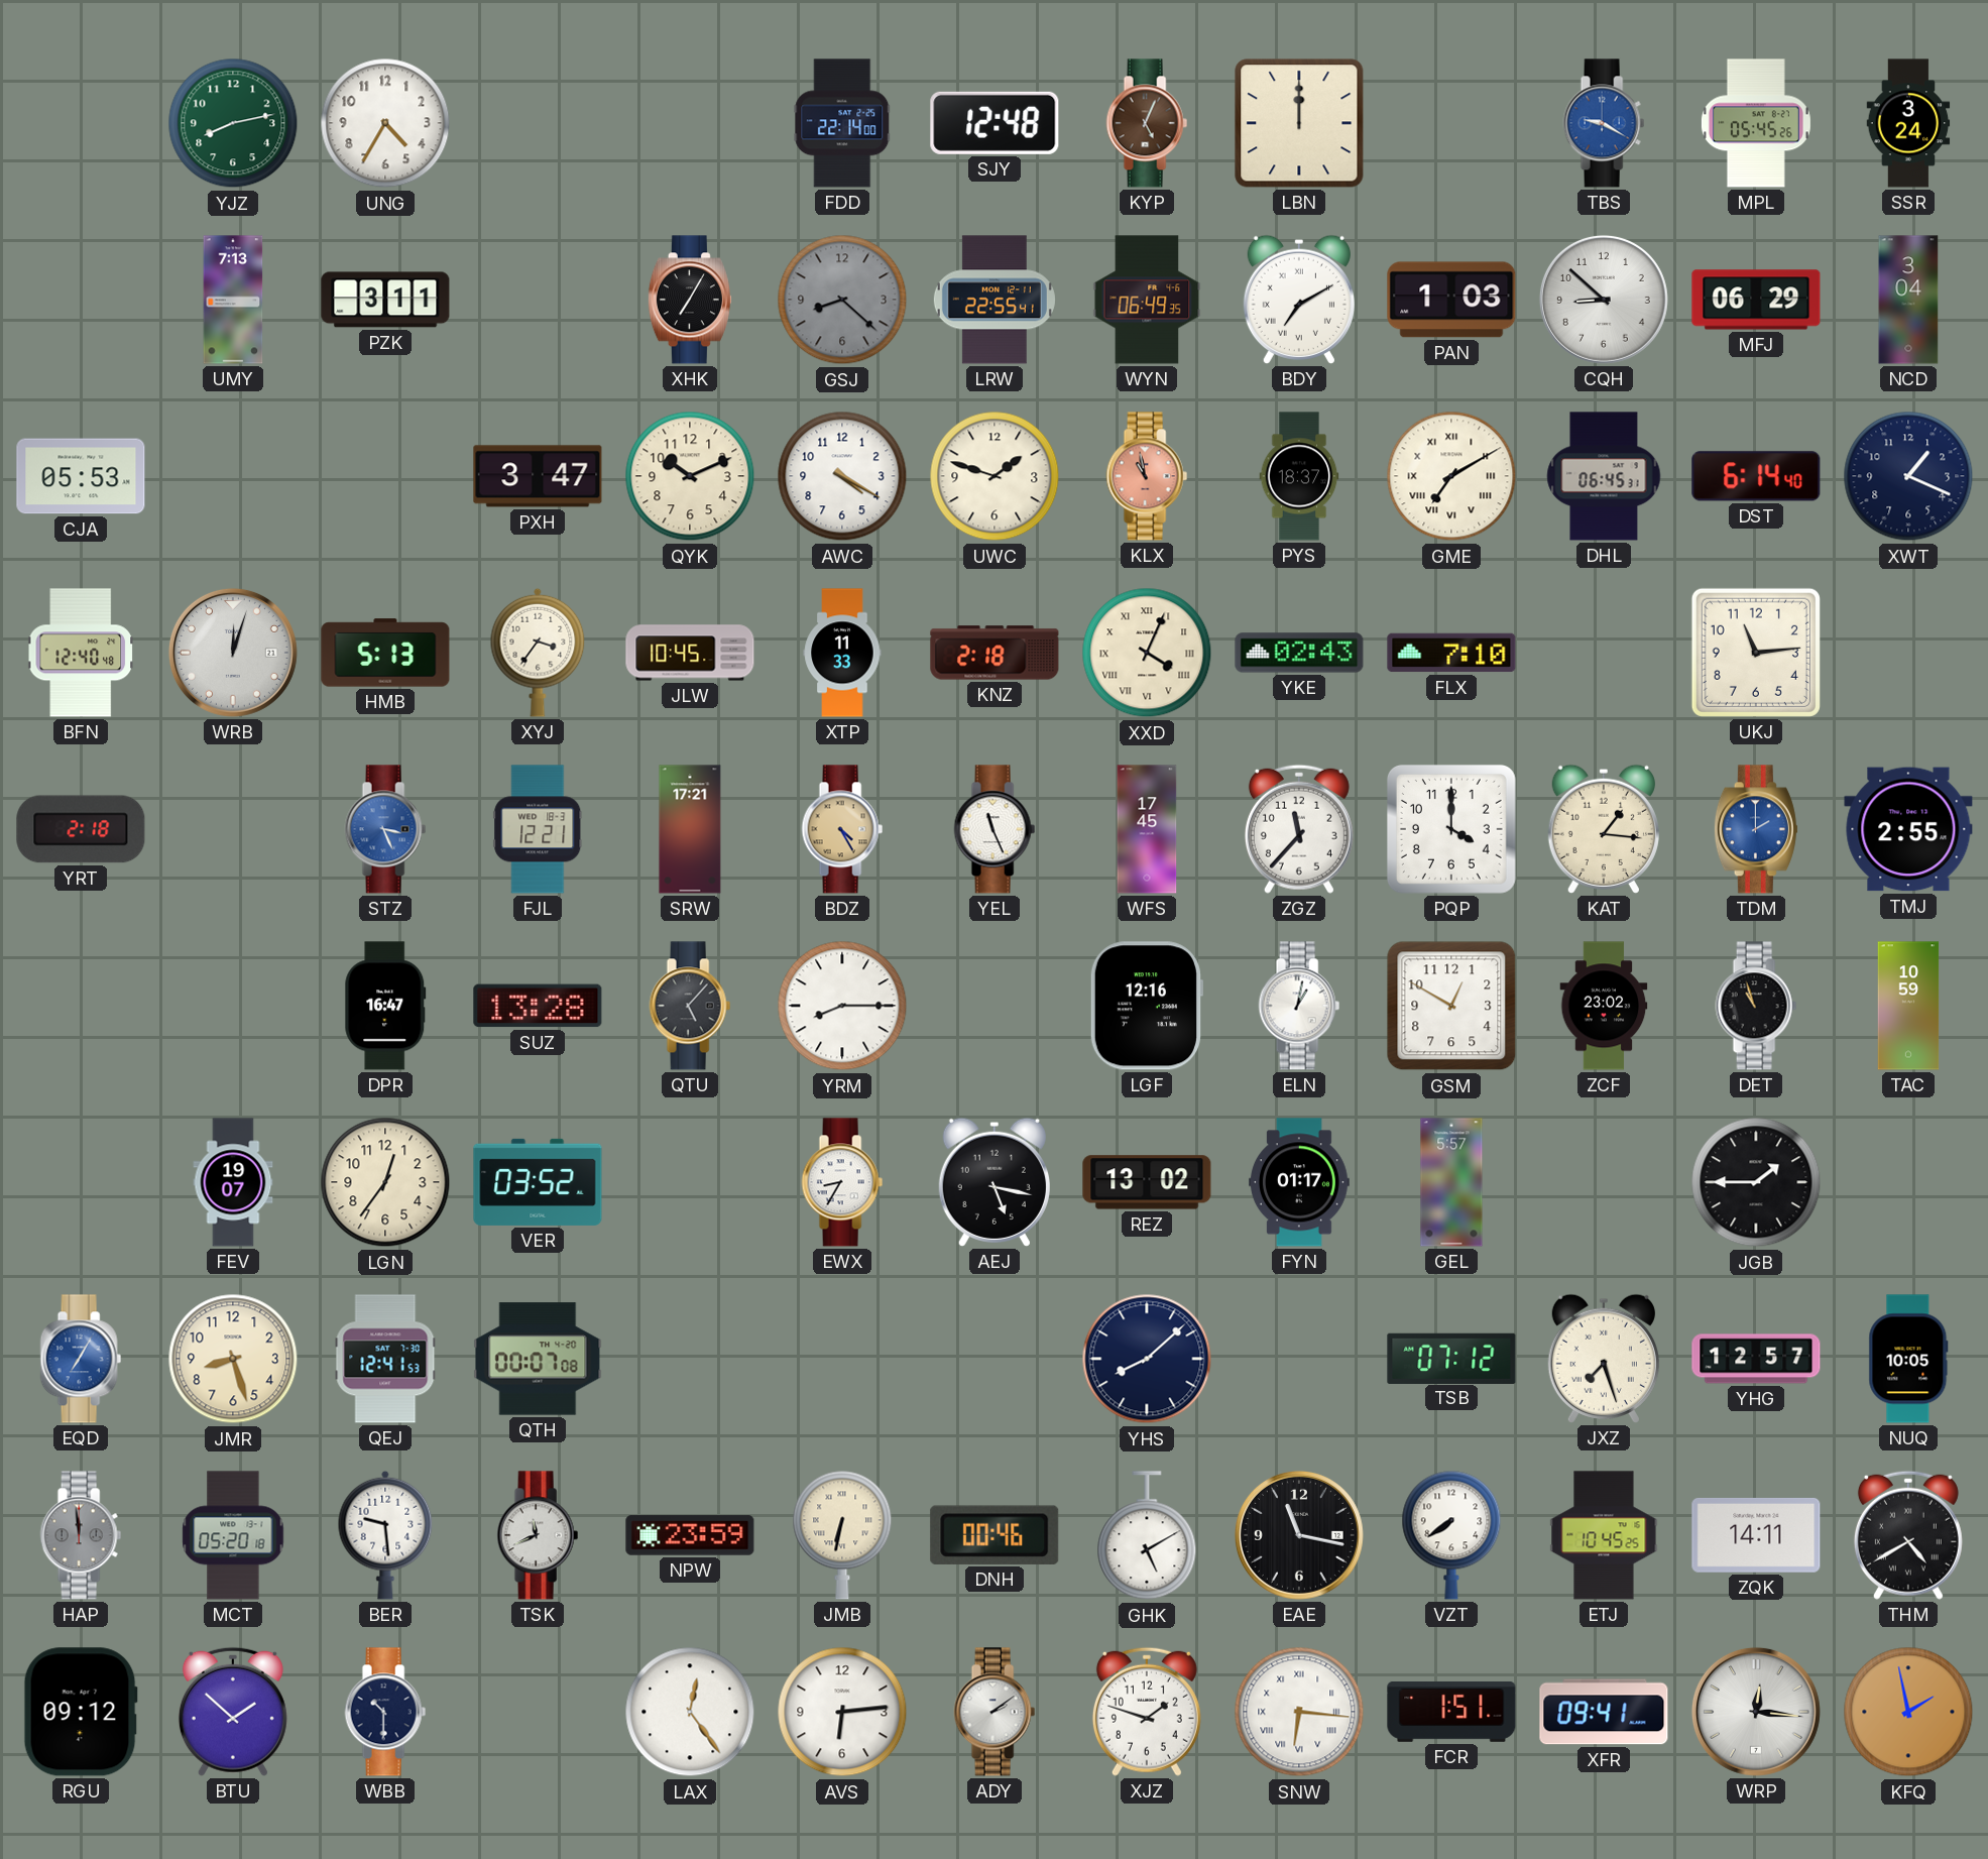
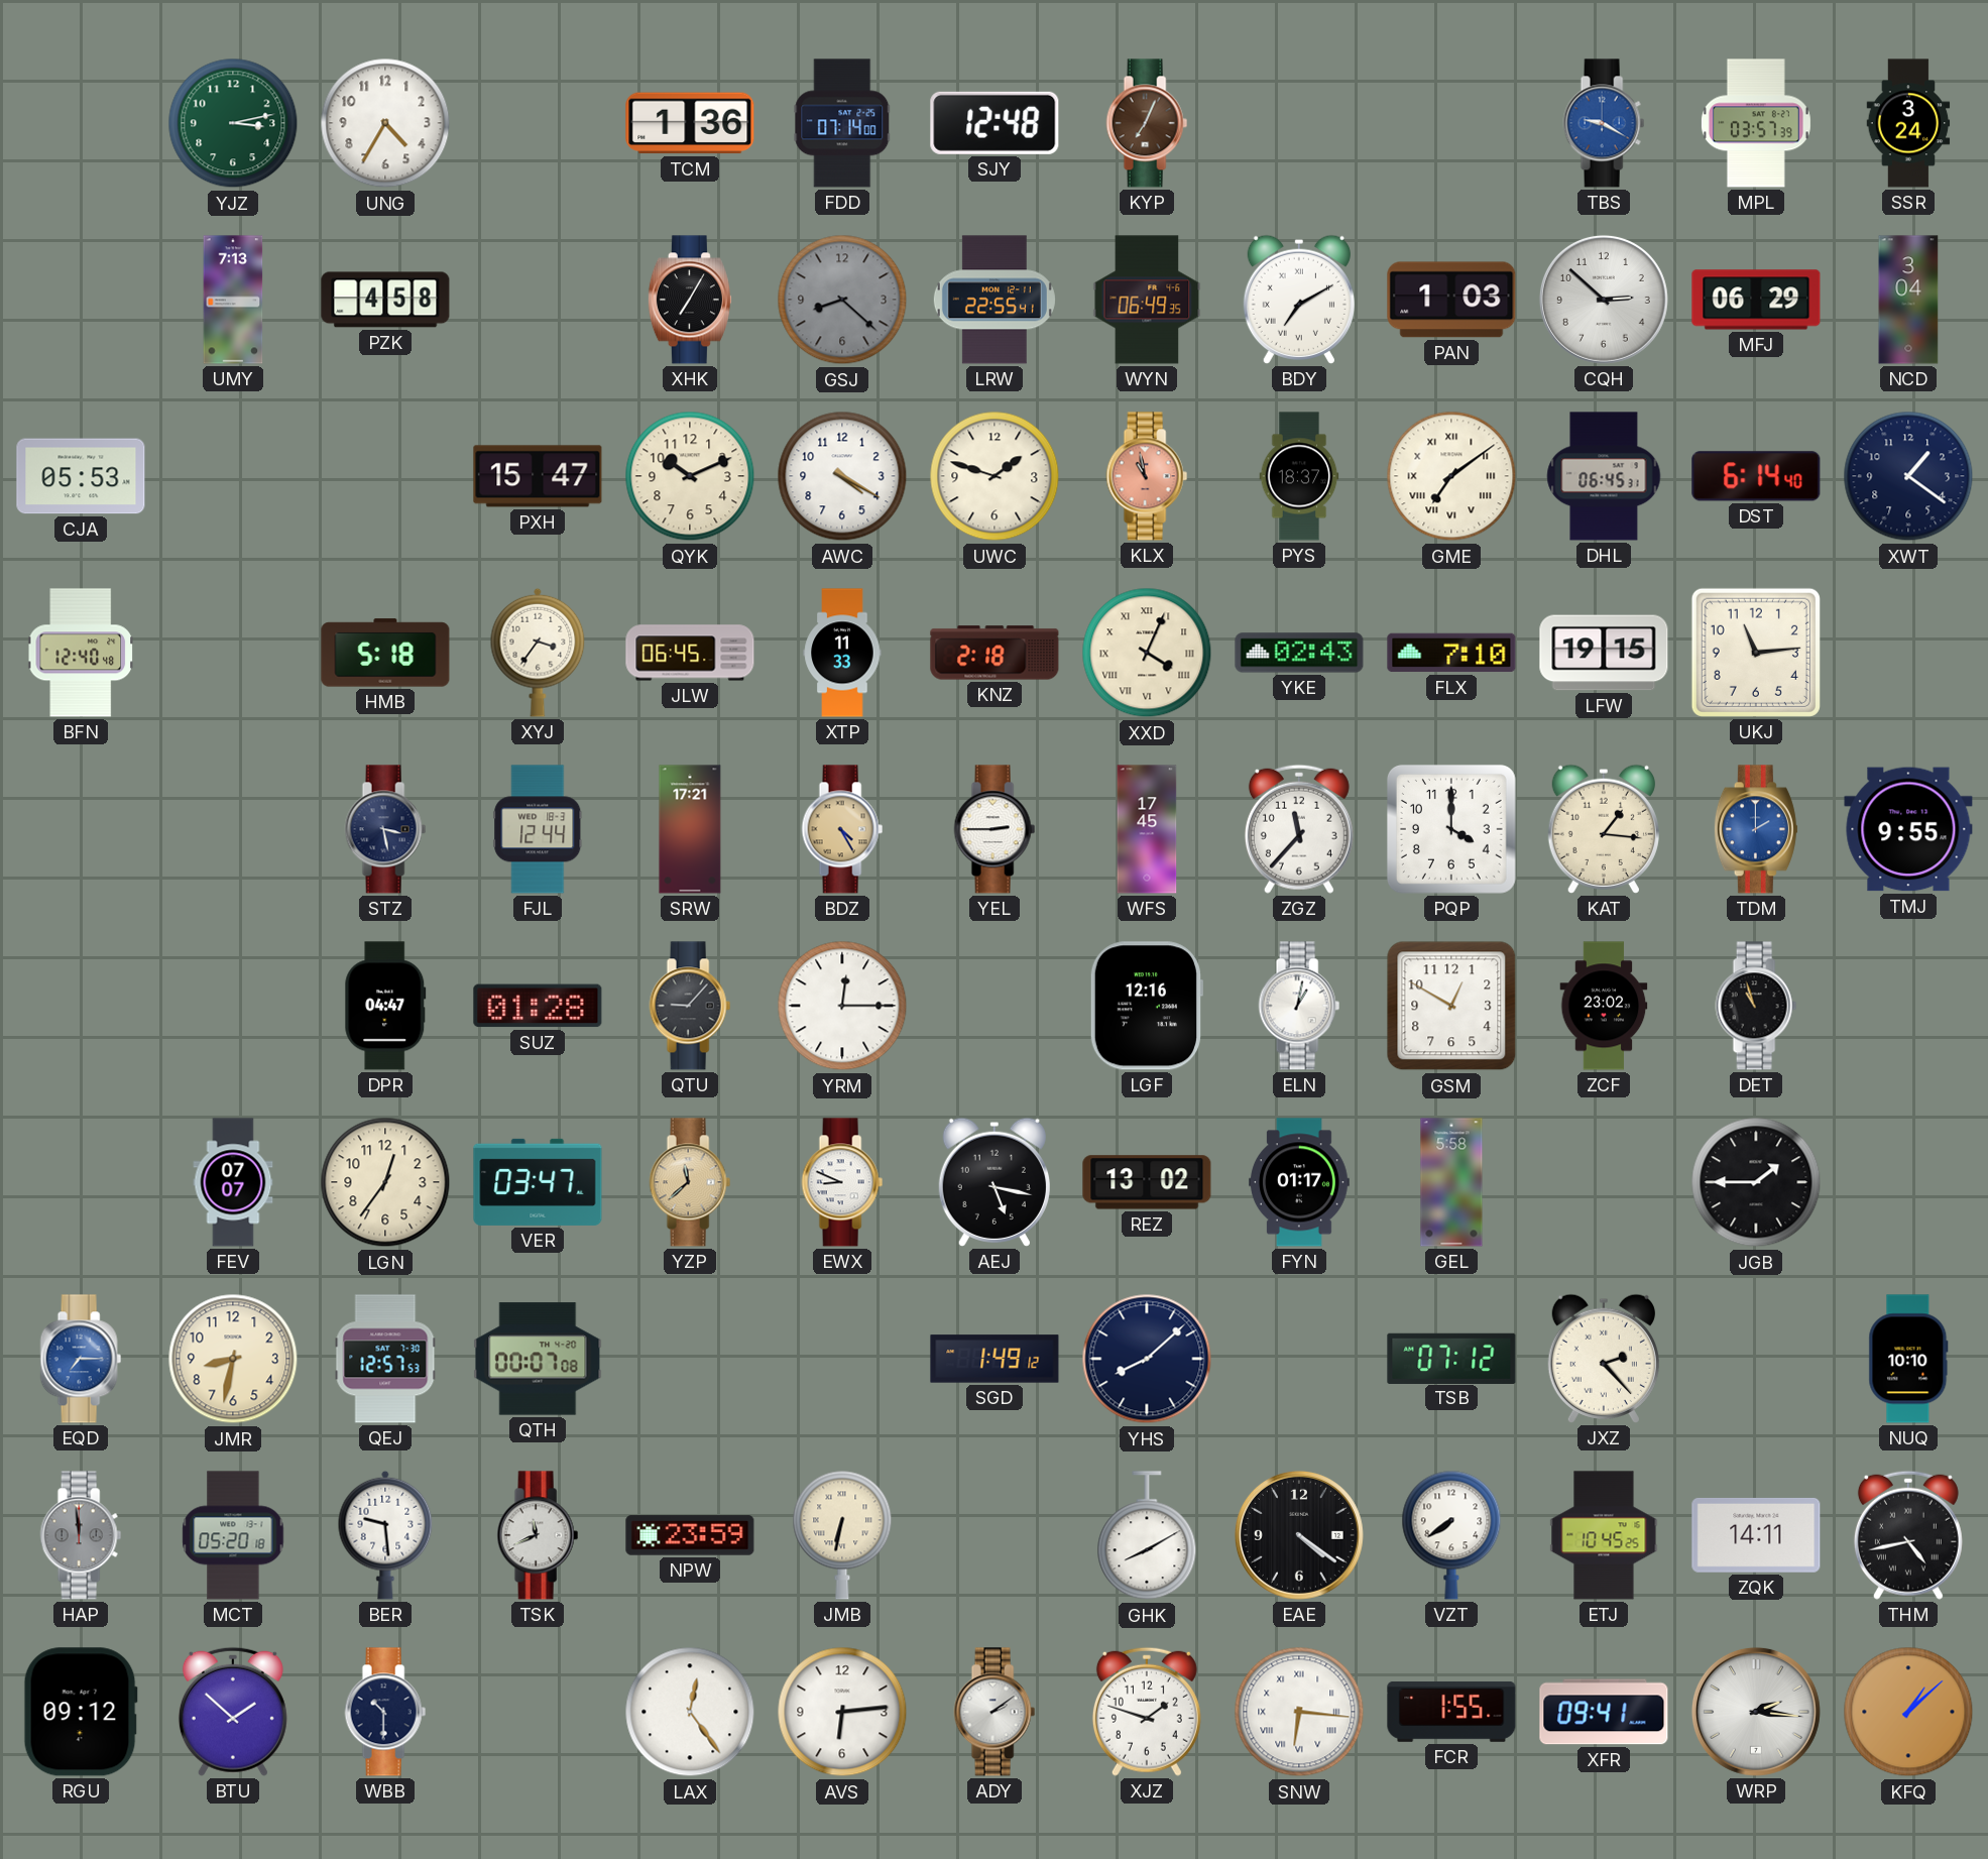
YJZ: 8:13 -> 3:13 (233, 123)
TCM: none -> 1:36 (690, 123)
FDD: 22:14 -> 07:14 (842, 123)
KYP: 5:04 -> 7:04 (1147, 123)
LBN: 12:00 -> none (1299, 123)
MPL: 05:45 -> 03:57 (1756, 123)
PZK: 3:11 -> 4:58 (385, 300)
CQH: 8:52 -> 2:52 (1604, 300)
PXH: 3:47 -> 15:47 (538, 476)
GME: 7:10 -> 7:09 (1451, 476)
XWT: 1:19 -> 1:21 (1908, 476)
WRB: 12:03 -> none (233, 653)
HMB: 5:13 -> 5:18 (385, 653)
JLW: 10:45 -> 06:45 (690, 653)
LFW: none -> 19:15 (1604, 653)
YRT: 2:18 -> none (81, 829)
STZ: 3:26 -> 3:28 (385, 829)
STZ dial: blue -> navy (385, 829)
FJL: 12:21 -> 12:44 (538, 829)
YEL: 11:26 -> 2:45 (995, 829)
TMJ: 2:55 -> 9:55 (1908, 829)
DPR: 16:47 -> 04:47 (385, 1006)
SUZ: 13:28 -> 01:28 (538, 1006)
QTU: 5:07 -> 9:07 (690, 1006)
YRM: 8:15 -> 12:15 (842, 1006)
TAC: 10:59 -> none (1908, 1006)
FEV: 19:07 -> 07:07 (233, 1182)
VER: 03:52 -> 03:47 (538, 1182)
YZP: none -> 11:38 (690, 1182)
EWX: 8:35 -> 8:49 (842, 1182)
GEL: 5:57 -> 5:58 (1451, 1182)
EQD: 7:05 -> 7:15 (81, 1359)
JMR: 8:27 -> 8:32 (233, 1359)
QEJ: 12:41 -> 12:57 (385, 1359)
SGD: none -> 1:49 (995, 1359)
JXZ: 7:27 -> 2:23 (1604, 1359)
YHG: 12:57 -> none (1756, 1359)
NUQ: 10:05 -> 10:10 (1908, 1359)
DNH: 00:46 -> none (995, 1535)
GHK: 5:10 -> 8:10 (1147, 1536)
EAE: 11:17 -> 4:21 (1299, 1535)
THM: 4:40 -> 4:43 (1908, 1535)
FCR: 1:51 -> 1:55 (1451, 1712)
WRP: 12:16 -> 2:16 (1756, 1712)
KFQ: 1:58 -> 1:08 (1908, 1712)
